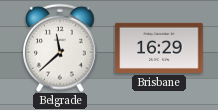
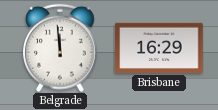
Belgrade: 11:38 -> 11:59 (61, 48)
